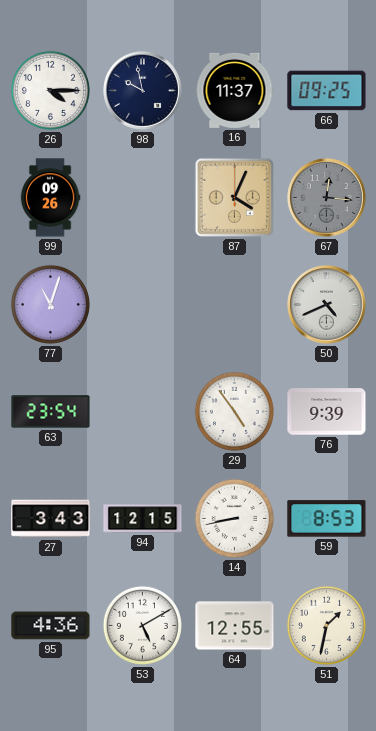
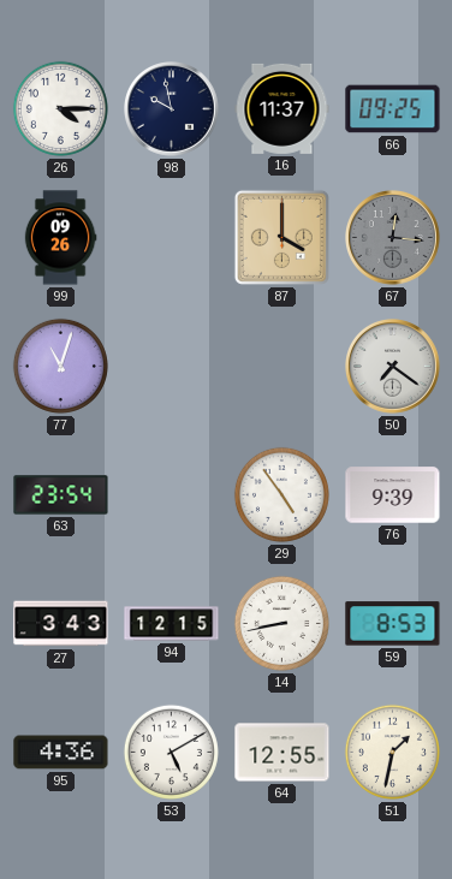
87: 4:04 -> 4:00 (281, 237)
50: 4:41 -> 7:21 (393, 367)
